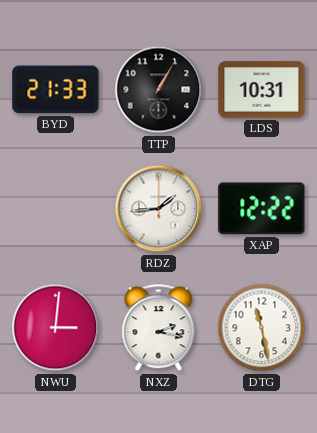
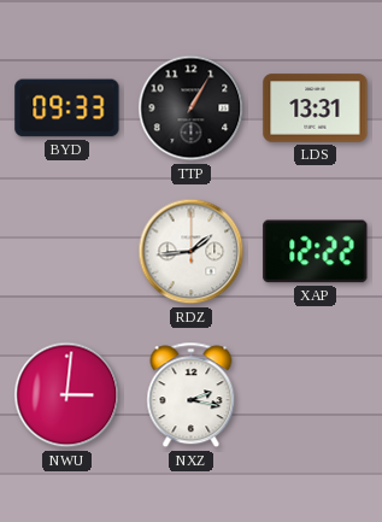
BYD: 21:33 -> 09:33 (67, 108)
LDS: 10:31 -> 13:31 (316, 108)
DTG: 11:28 -> none (262, 328)
